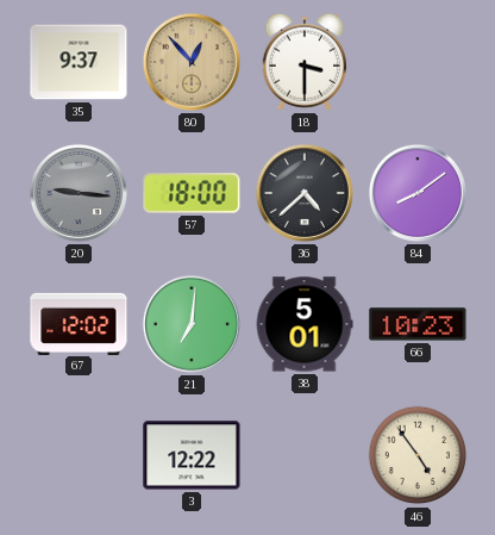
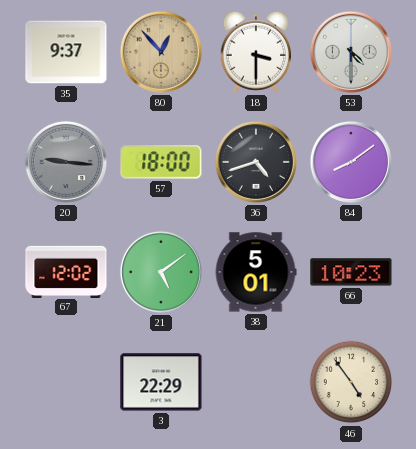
53: none -> 4:30 (351, 52)
36: 4:38 -> 4:42 (256, 162)
21: 7:01 -> 5:09 (161, 272)
3: 12:22 -> 22:29 (161, 382)
